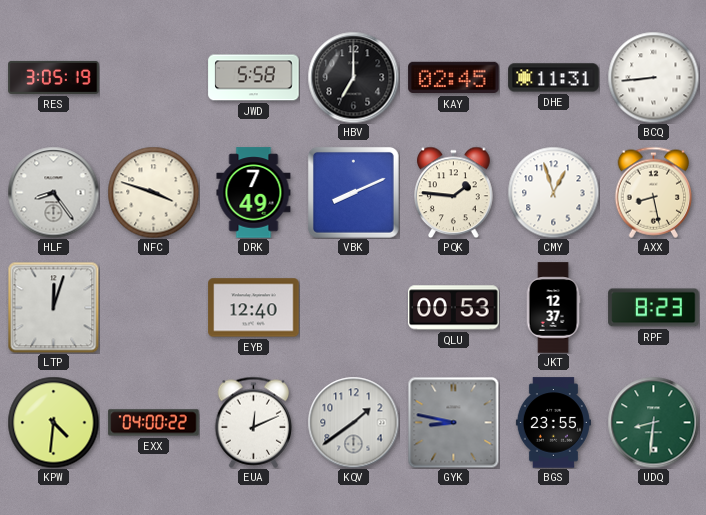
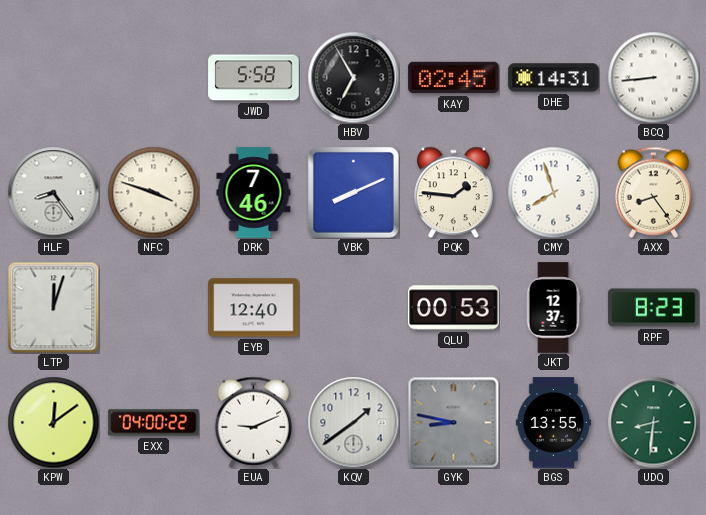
RES: 3:05 -> none (54, 77)
HBV: 7:00 -> 6:55 (353, 77)
DHE: 11:31 -> 14:31 (554, 78)
DRK: 7:49 -> 7:46 (254, 193)
CMY: 12:57 -> 7:57 (553, 192)
AXX: 8:28 -> 8:24 (654, 192)
KPW: 4:31 -> 12:09 (53, 422)
EUA: 12:11 -> 9:11 (254, 422)
BGS: 23:55 -> 13:55 (553, 423)
